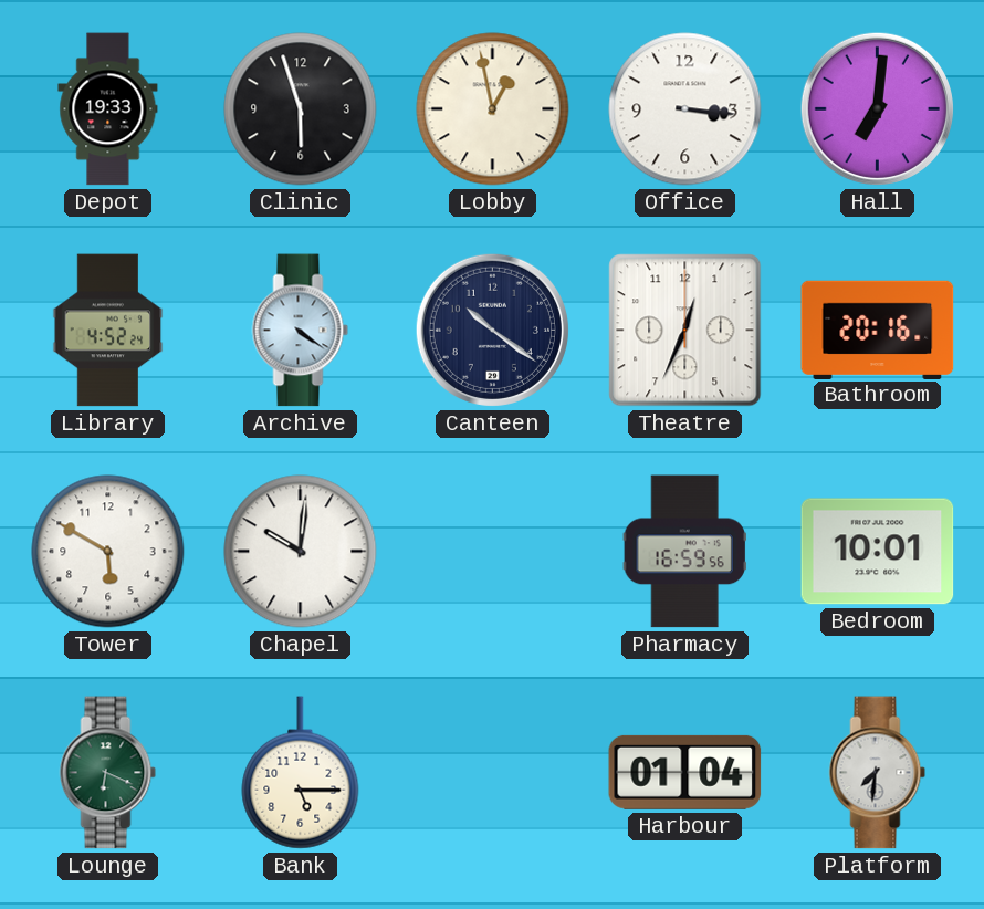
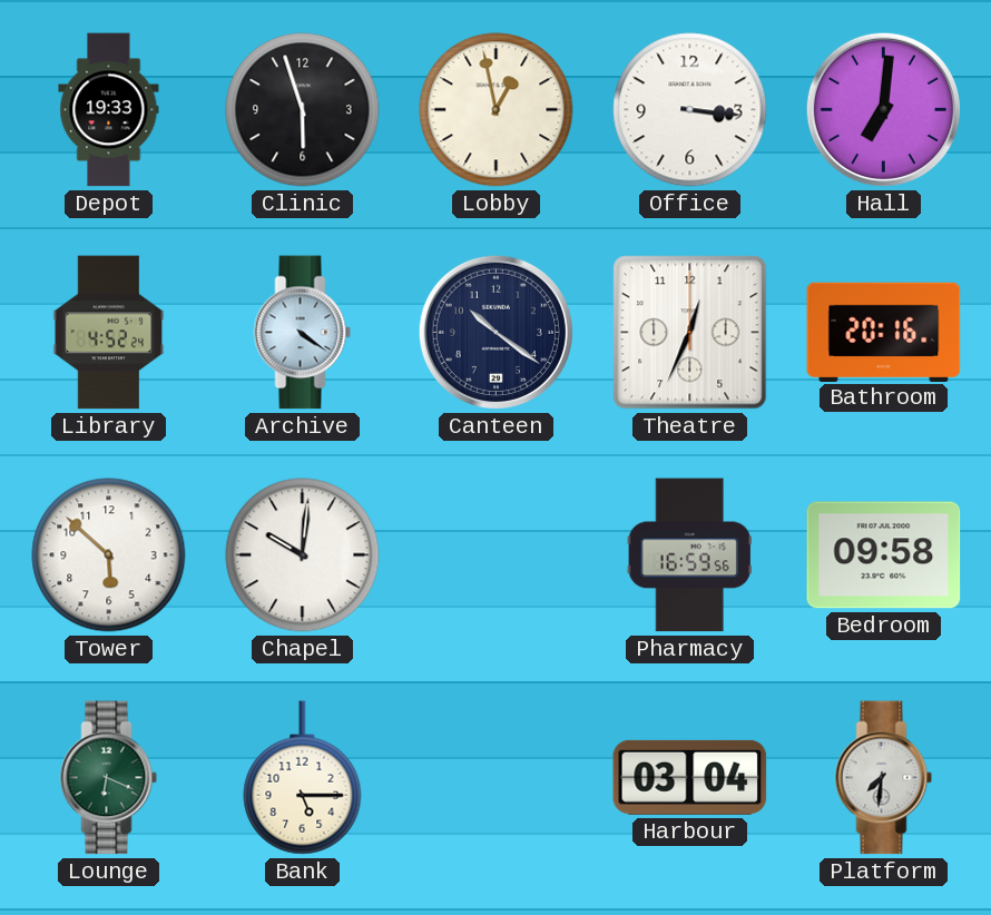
Tower: 5:50 -> 5:52 (109, 555)
Bedroom: 10:01 -> 09:58 (884, 555)
Harbour: 01:04 -> 03:04 (690, 777)
